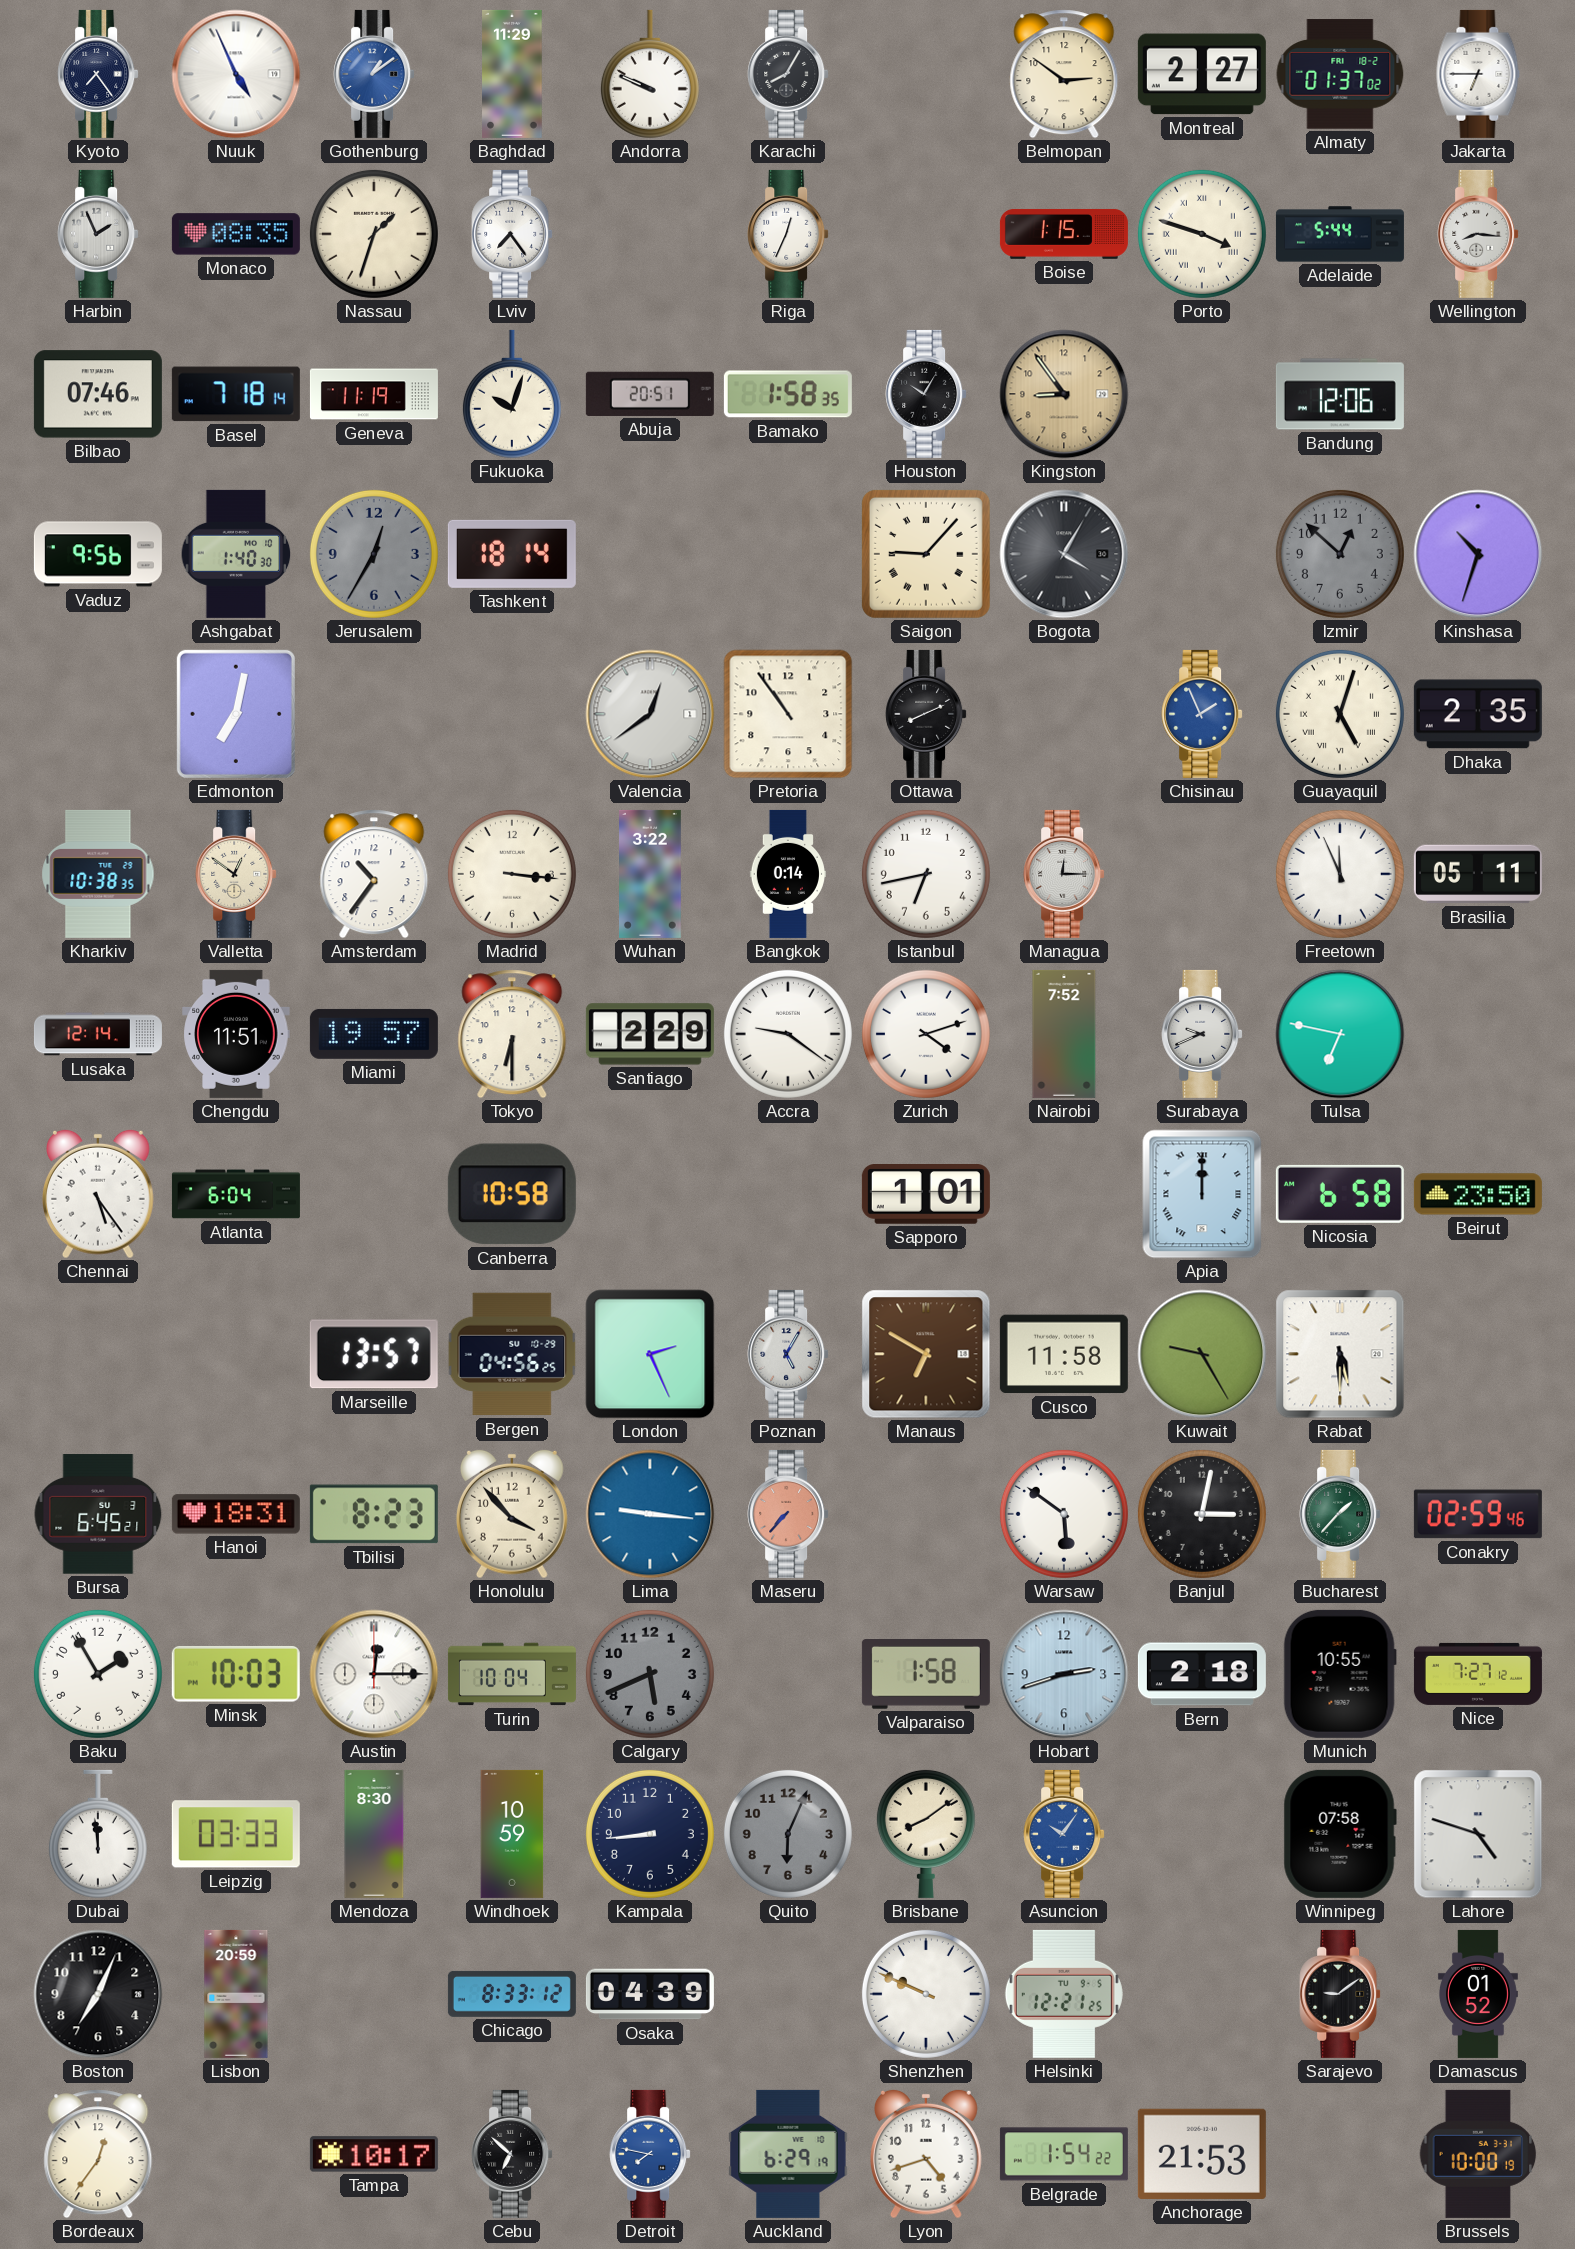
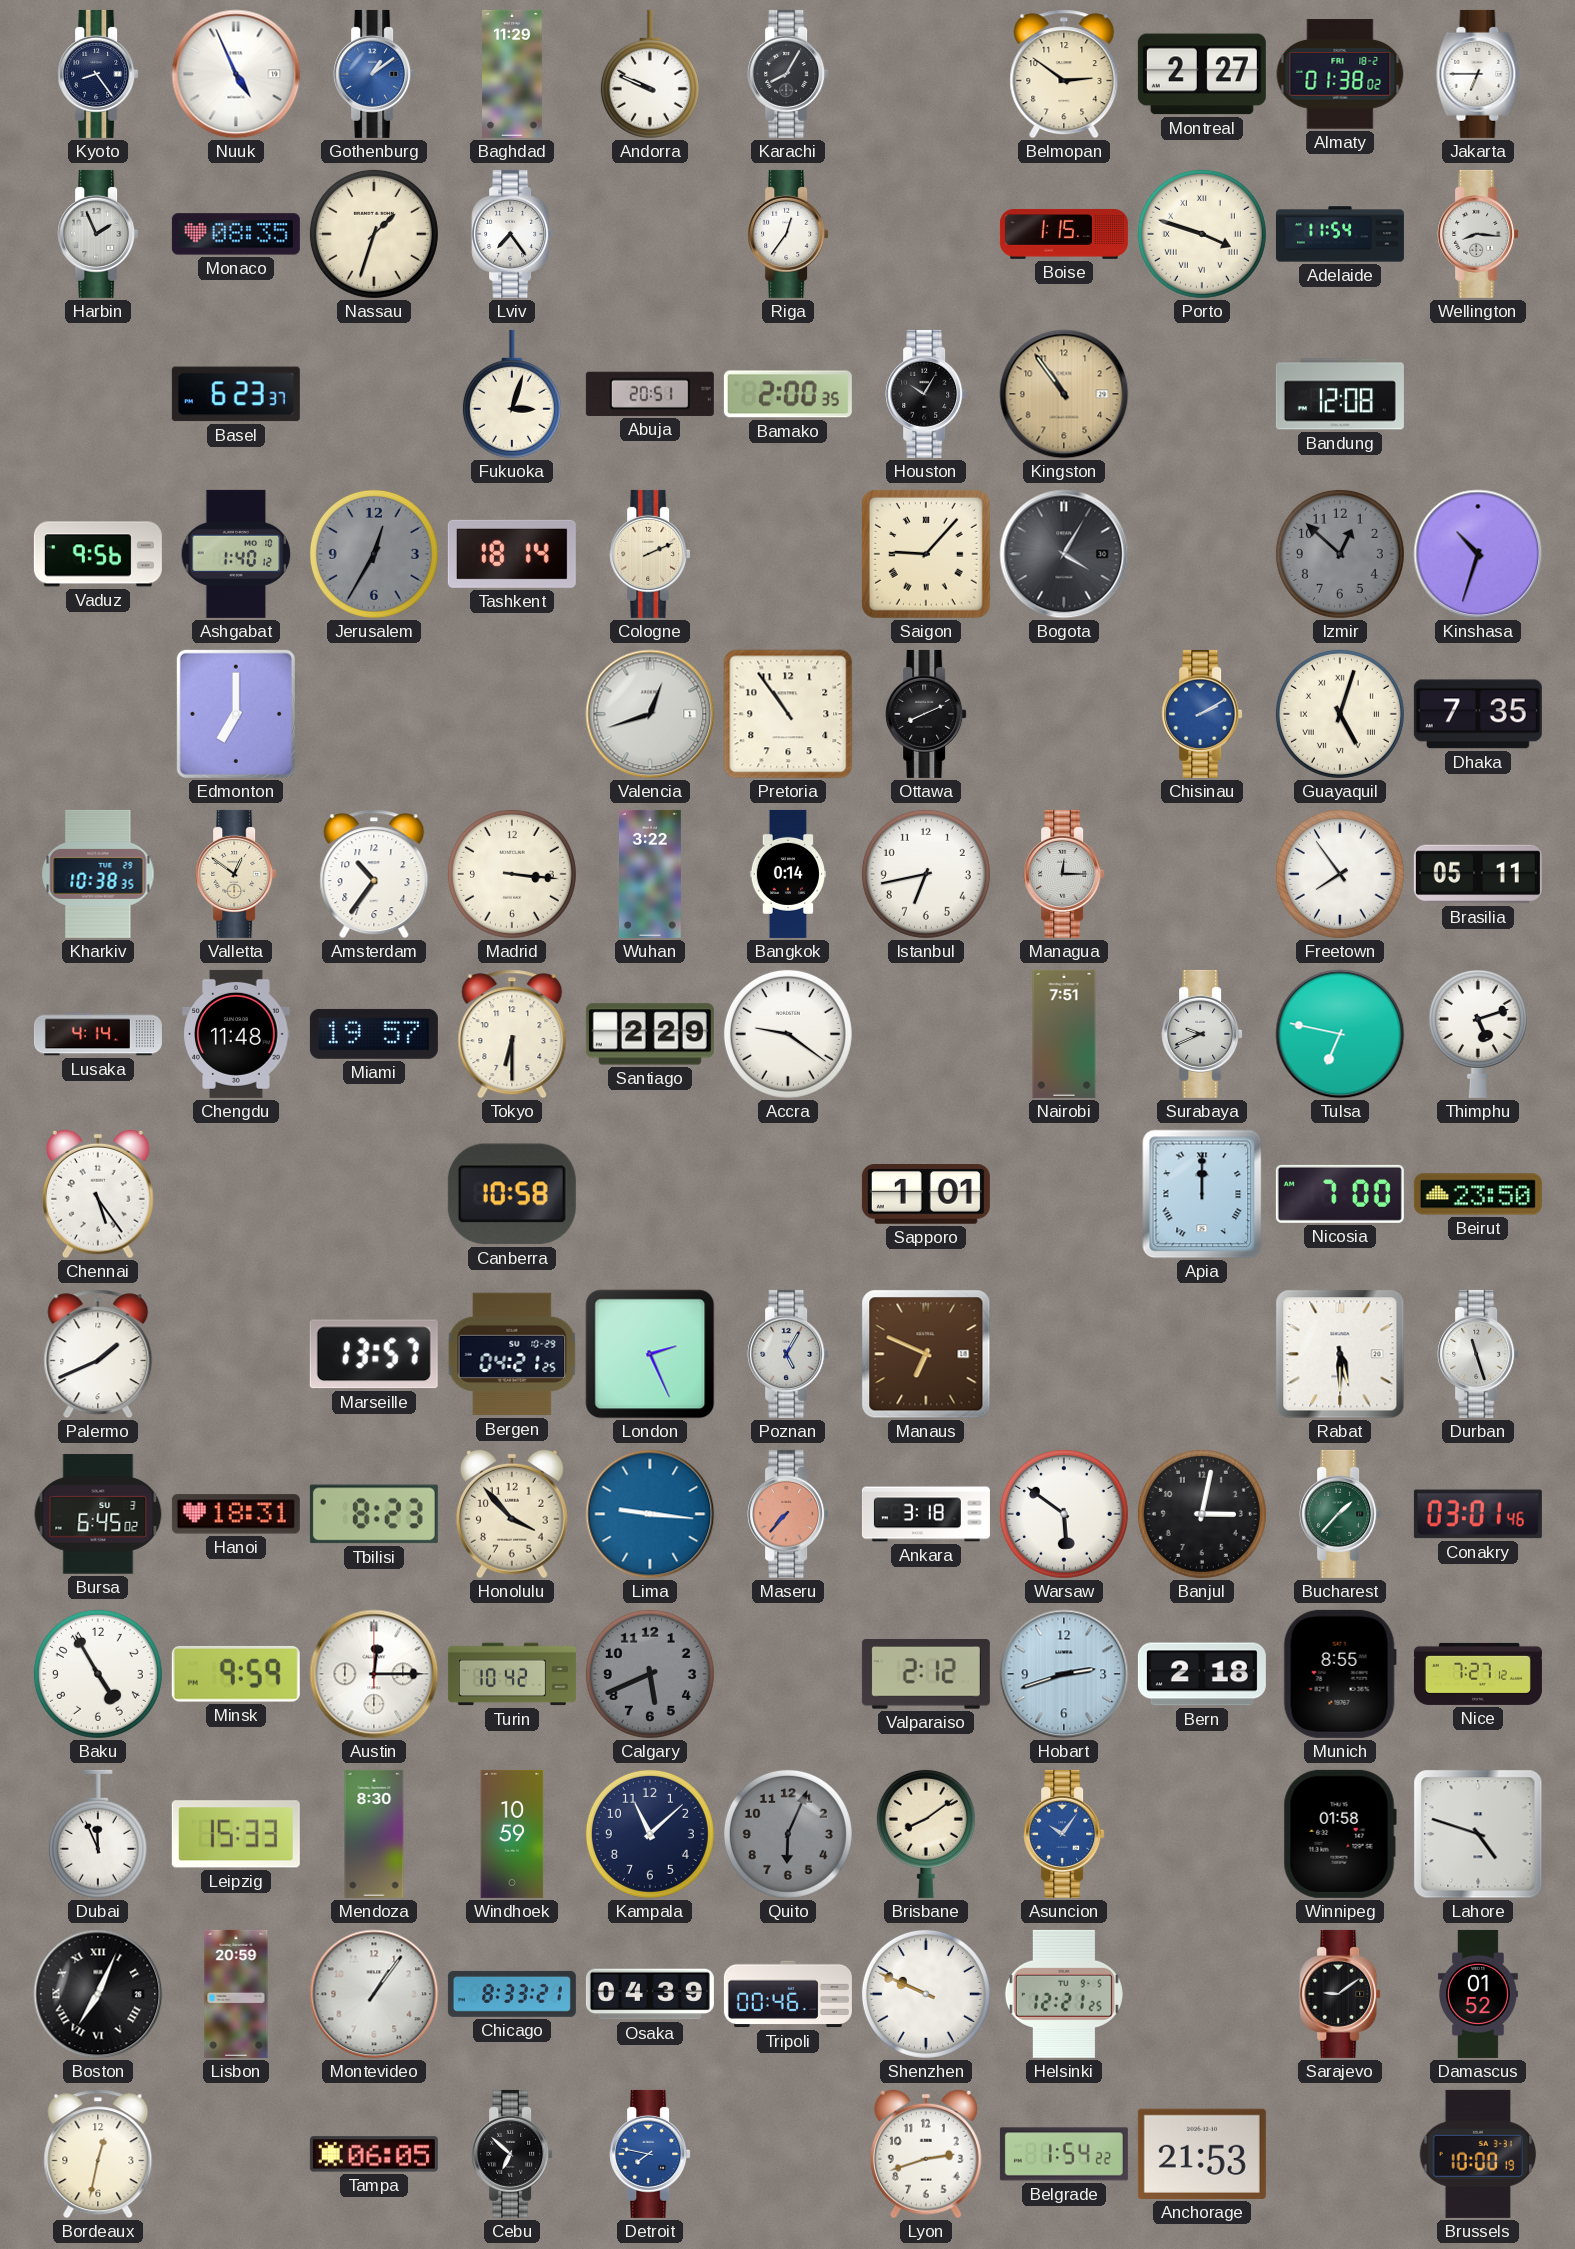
Kyoto: 7:24 -> 8:24 (98, 74)
Almaty: 01:37 -> 01:38 (1340, 74)
Riga: 12:34 -> 12:36 (788, 234)
Adelaide: 5:44 -> 11:54 (1340, 234)
Bilbao: 07:46 -> none (98, 394)
Basel: 7:18 -> 6:23 (236, 394)
Geneva: 11:19 -> none (374, 394)
Fukuoka: 10:03 -> 3:03 (512, 394)
Bamako: 1:58 -> 2:00 (788, 394)
Kingston: 8:54 -> 10:54 (1064, 394)
Bandung: 12:06 -> 12:08 (1340, 394)
Ashgabat: 1:40:30 -> 1:40:12 (236, 554)
Cologne: none -> 2:11 (650, 554)
Edmonton: 7:02 -> 7:00 (236, 714)
Valencia: 12:39 -> 12:42 (650, 714)
Chisinau: 1:56 -> 2:10 (1202, 714)
Dhaka: 2:35 -> 7:35 (1478, 714)
Freetown: 11:56 -> 7:54 (1340, 874)
Lusaka: 12:14 -> 4:14 (98, 1034)
Chengdu: 11:51 -> 11:48 (236, 1034)
Zurich: 4:12 -> none (926, 1034)
Nairobi: 7:52 -> 7:51 (1064, 1034)
Thimphu: none -> 5:12 (1478, 1033)
Atlanta: 6:04 -> none (236, 1194)
Nicosia: 6:58 -> 7:00 (1340, 1194)
Palermo: none -> 1:41 (98, 1354)
Bergen: 04:56 -> 04:21 (512, 1354)
Manaus: 6:50 -> 6:49 (926, 1354)
Cusco: 11:58 -> none (1064, 1354)
Kuwait: 9:25 -> none (1202, 1354)
Durban: none -> 11:27 (1478, 1354)
Bursa: 6:45:21 -> 6:45:02 (98, 1514)
Ankara: none -> 3:18 (926, 1514)
Conakry: 02:59 -> 03:01 (1478, 1514)
Baku: 1:55 -> 4:55 (98, 1674)
Minsk: 10:03 -> 9:59 (236, 1674)
Turin: 10:04 -> 10:42 (512, 1674)
Valparaiso: 1:58 -> 2:12 (926, 1675)
Munich: 10:55 -> 8:55 (1340, 1674)
Dubai: 11:59 -> 11:56 (98, 1834)
Leipzig: 03:33 -> 15:33 (236, 1834)
Kampala: 8:44 -> 11:08 (650, 1834)
Winnipeg: 07:58 -> 01:58 (1340, 1834)
Boston numerals: Arabic -> Roman (98, 1994)
Montevideo: none -> 1:06 (374, 1994)
Chicago: 8:33:12 -> 8:33:21 (512, 1994)
Tripoli: none -> 00:46 (788, 1994)
Bordeaux: 12:36 -> 12:32 (98, 2154)
Tampa: 10:17 -> 06:05 (374, 2154)
Auckland: 6:29 -> none (788, 2154)
Lyon: 4:42 -> 2:42 (926, 2154)
